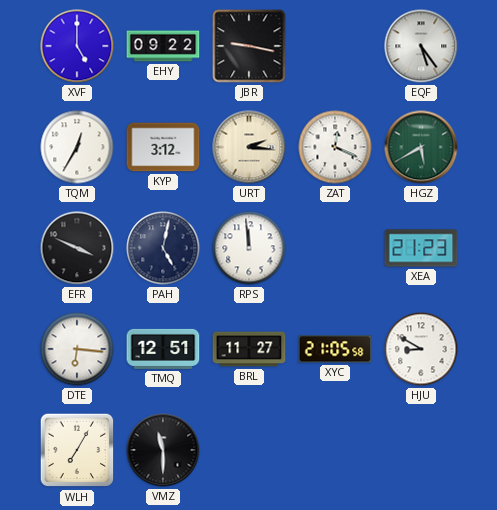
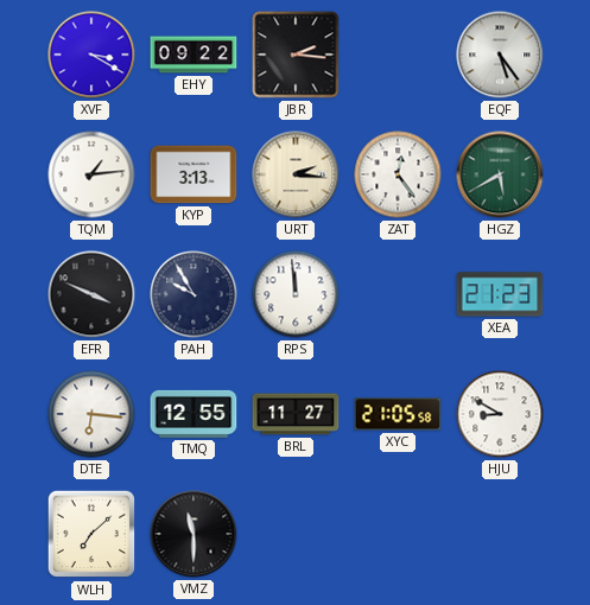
XVF: 5:00 -> 3:20 (91, 55)
JBR: 9:17 -> 2:16 (296, 55)
TQM: 12:35 -> 1:14 (91, 174)
KYP: 3:12 -> 3:13 (194, 174)
ZAT: 12:19 -> 12:24 (398, 174)
PAH: 5:02 -> 9:55 (194, 294)
TMQ: 12:51 -> 12:55 (194, 414)
WLH: 7:05 -> 7:08 (91, 534)
